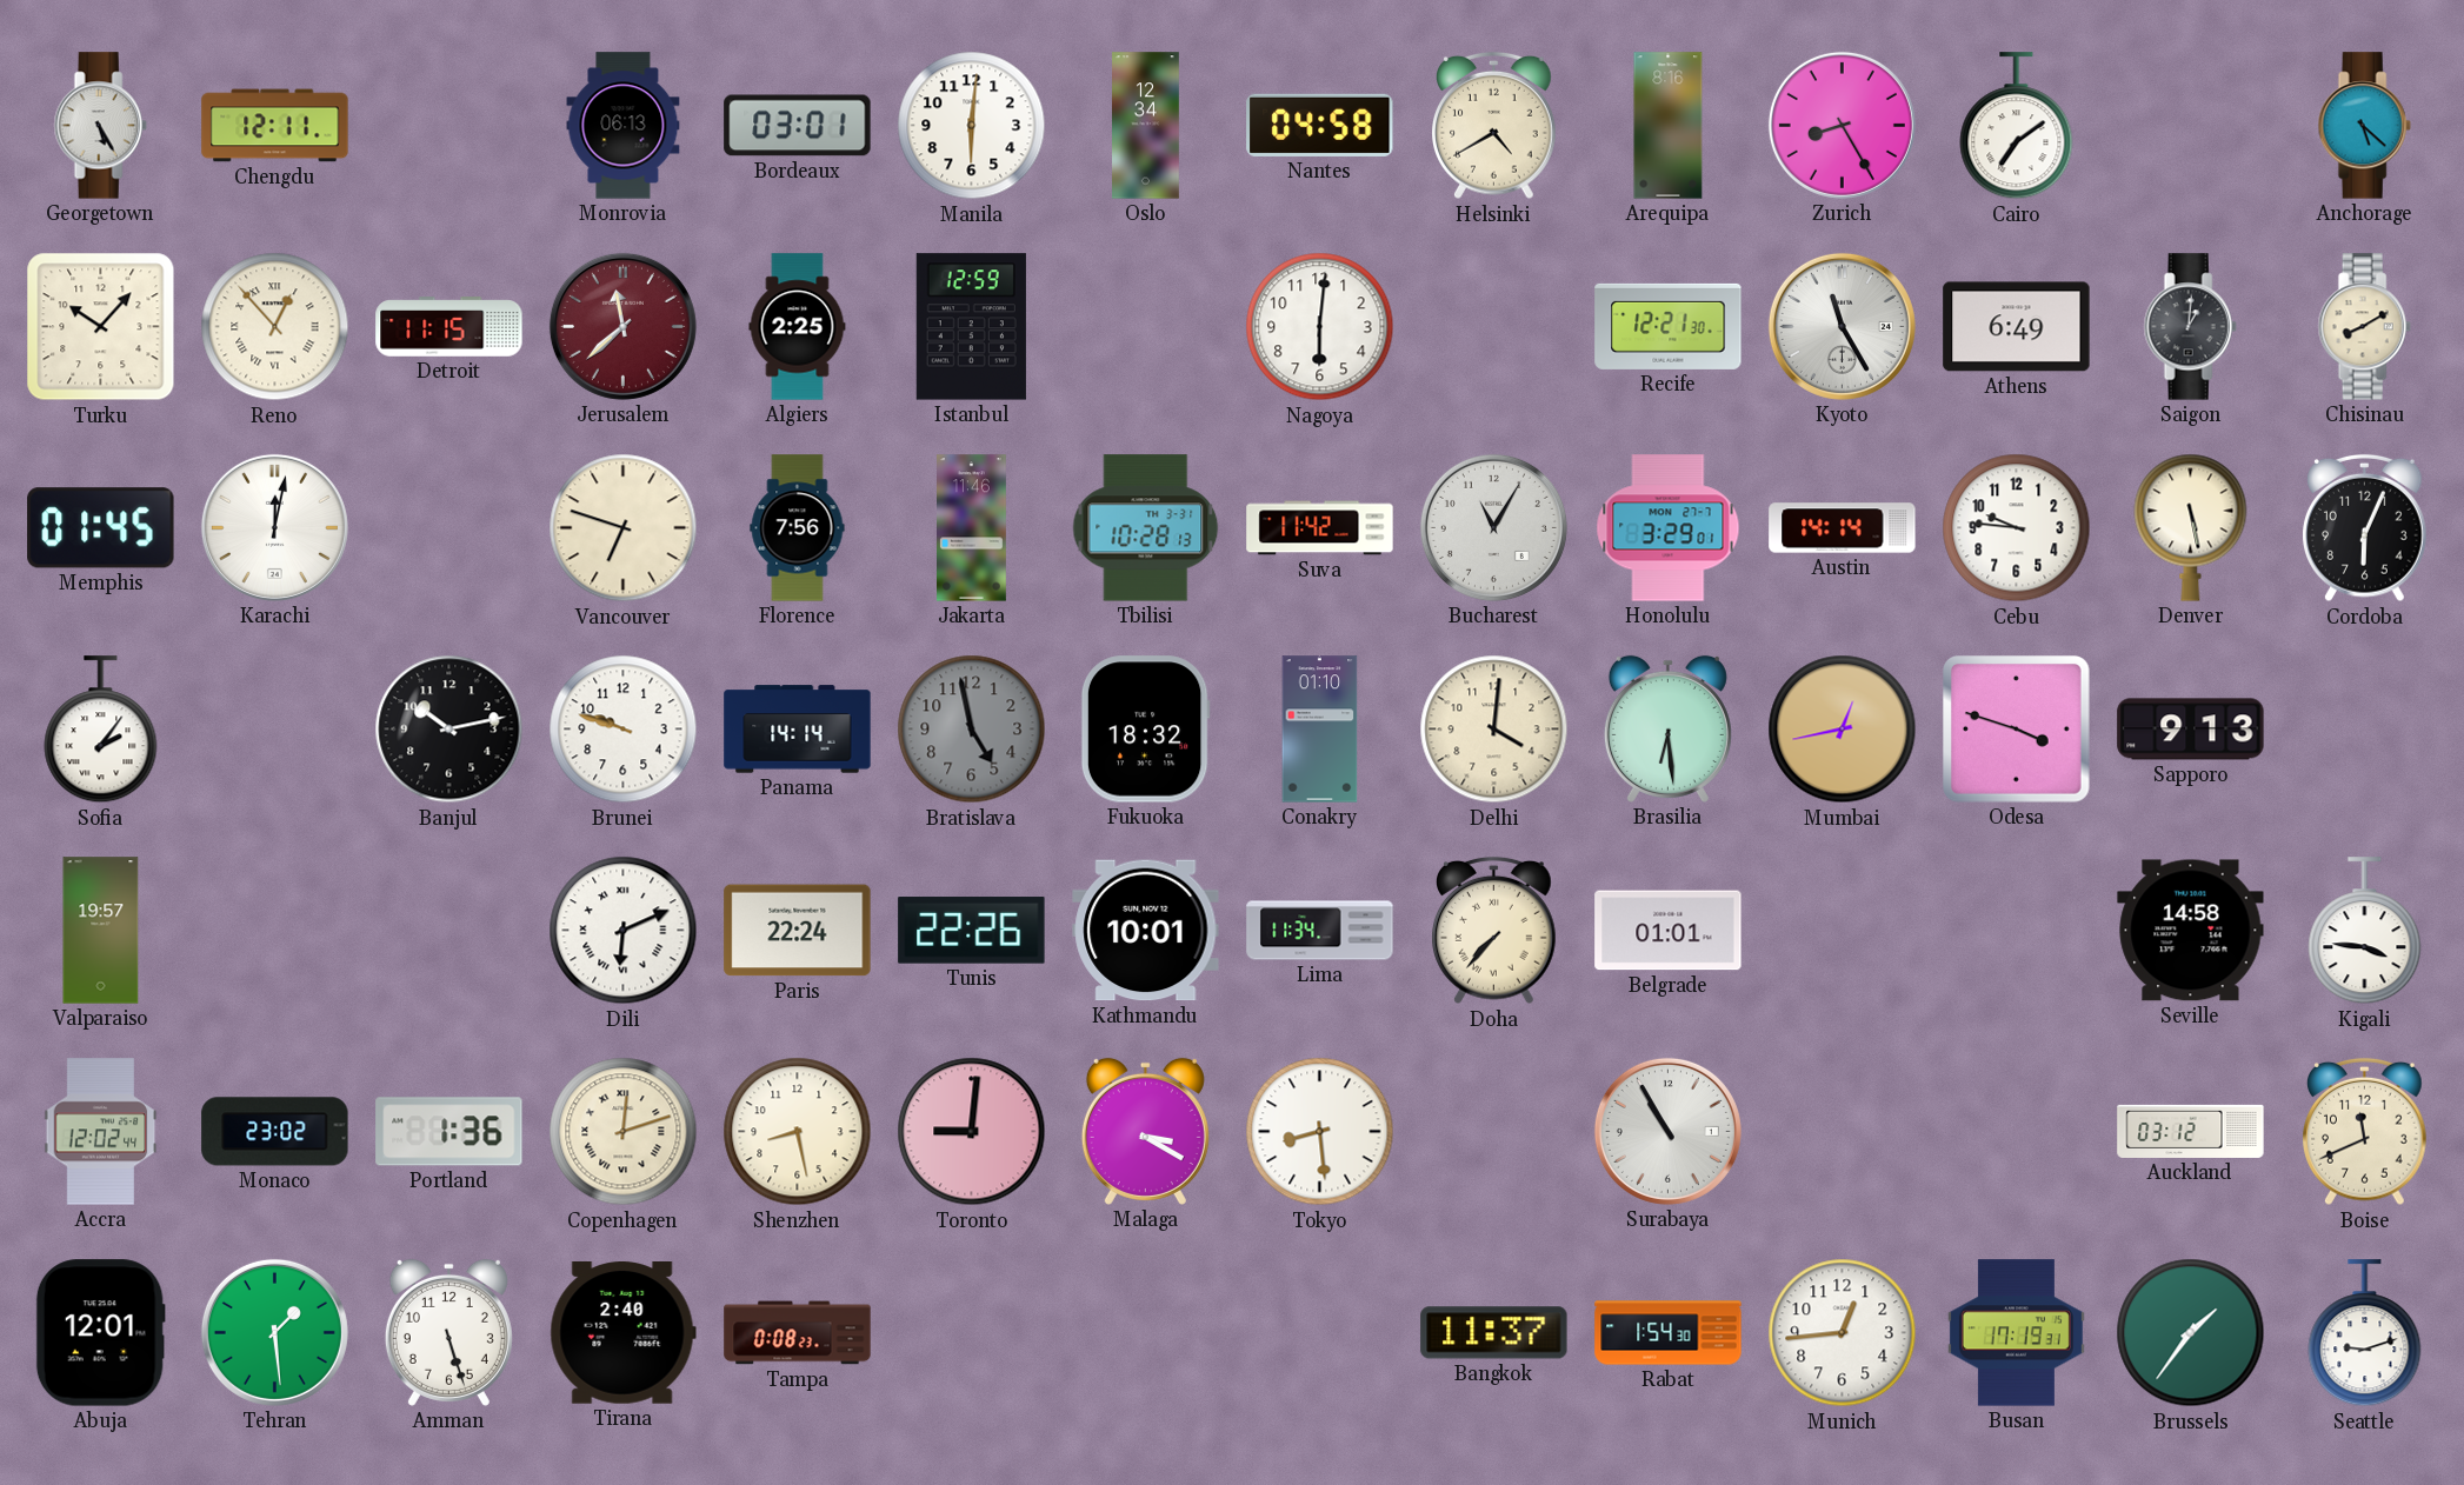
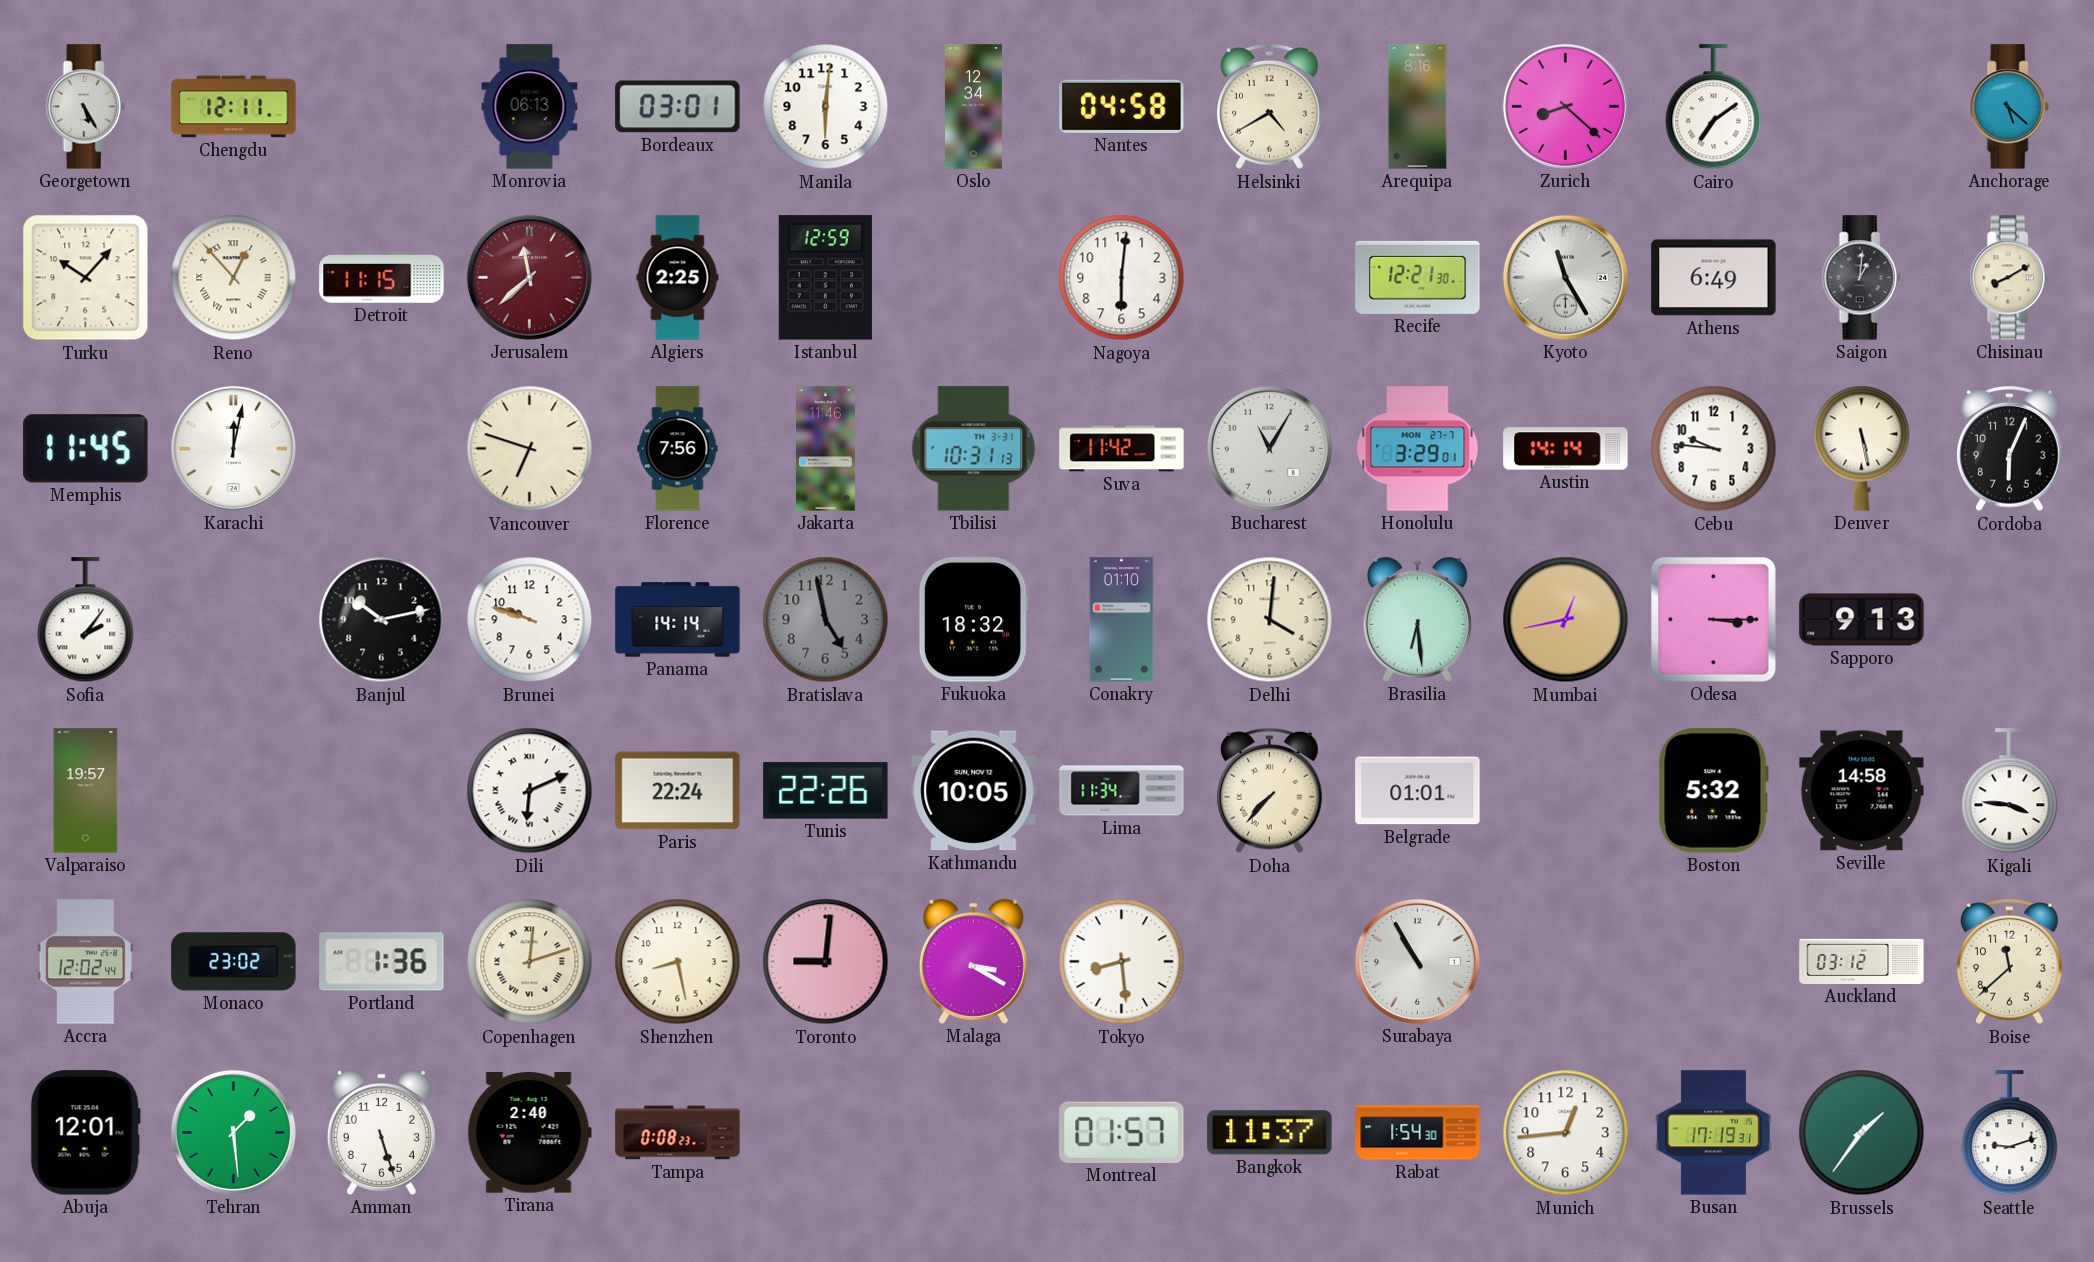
Zurich: 8:25 -> 8:22 (1565, 106)
Memphis: 01:45 -> 11:45 (86, 449)
Tbilisi: 10:28 -> 10:31 (974, 449)
Odesa: 3:48 -> 3:15 (1714, 620)
Kathmandu: 10:01 -> 10:05 (974, 791)
Boston: none -> 5:32 (1713, 791)
Boise: 11:41 -> 11:38 (2010, 962)
Montreal: none -> 01:57 (1122, 1132)
